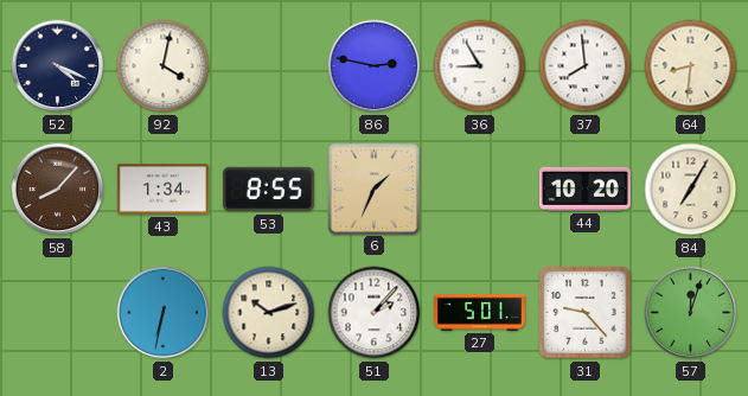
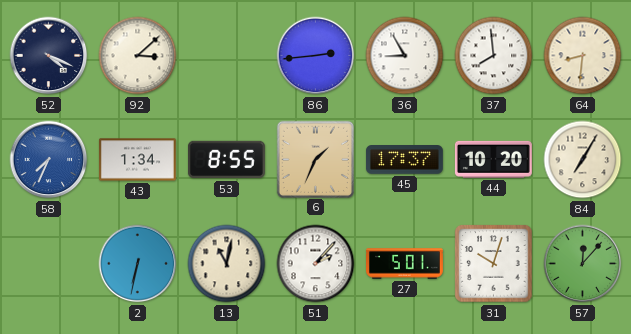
92: 4:02 -> 3:08 (138, 56)
86: 2:47 -> 2:44 (316, 56)
58: 8:07 -> 7:34 (49, 160)
58 dial: brown -> blue (49, 160)
45: none -> 17:37 (404, 160)
13: 10:12 -> 11:02 (227, 264)
31: 9:23 -> 10:03 (494, 264)
57: 12:03 -> 12:07 (583, 264)
